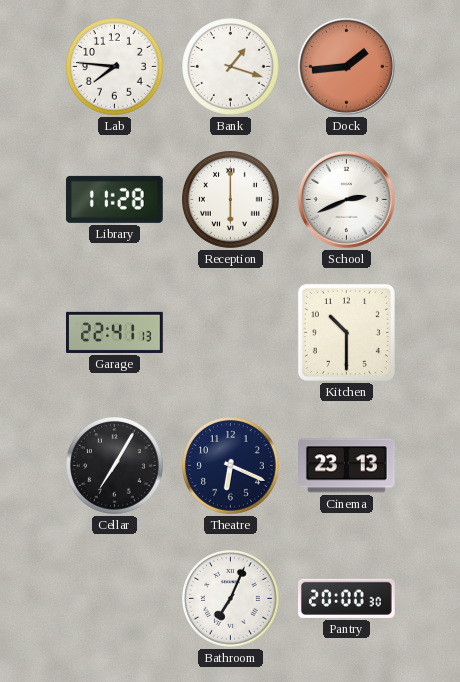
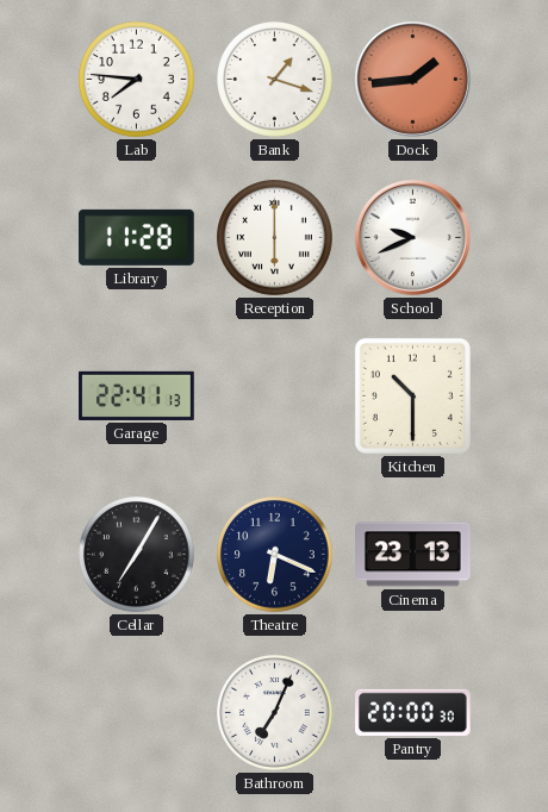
School: 2:41 -> 9:41 (412, 237)
